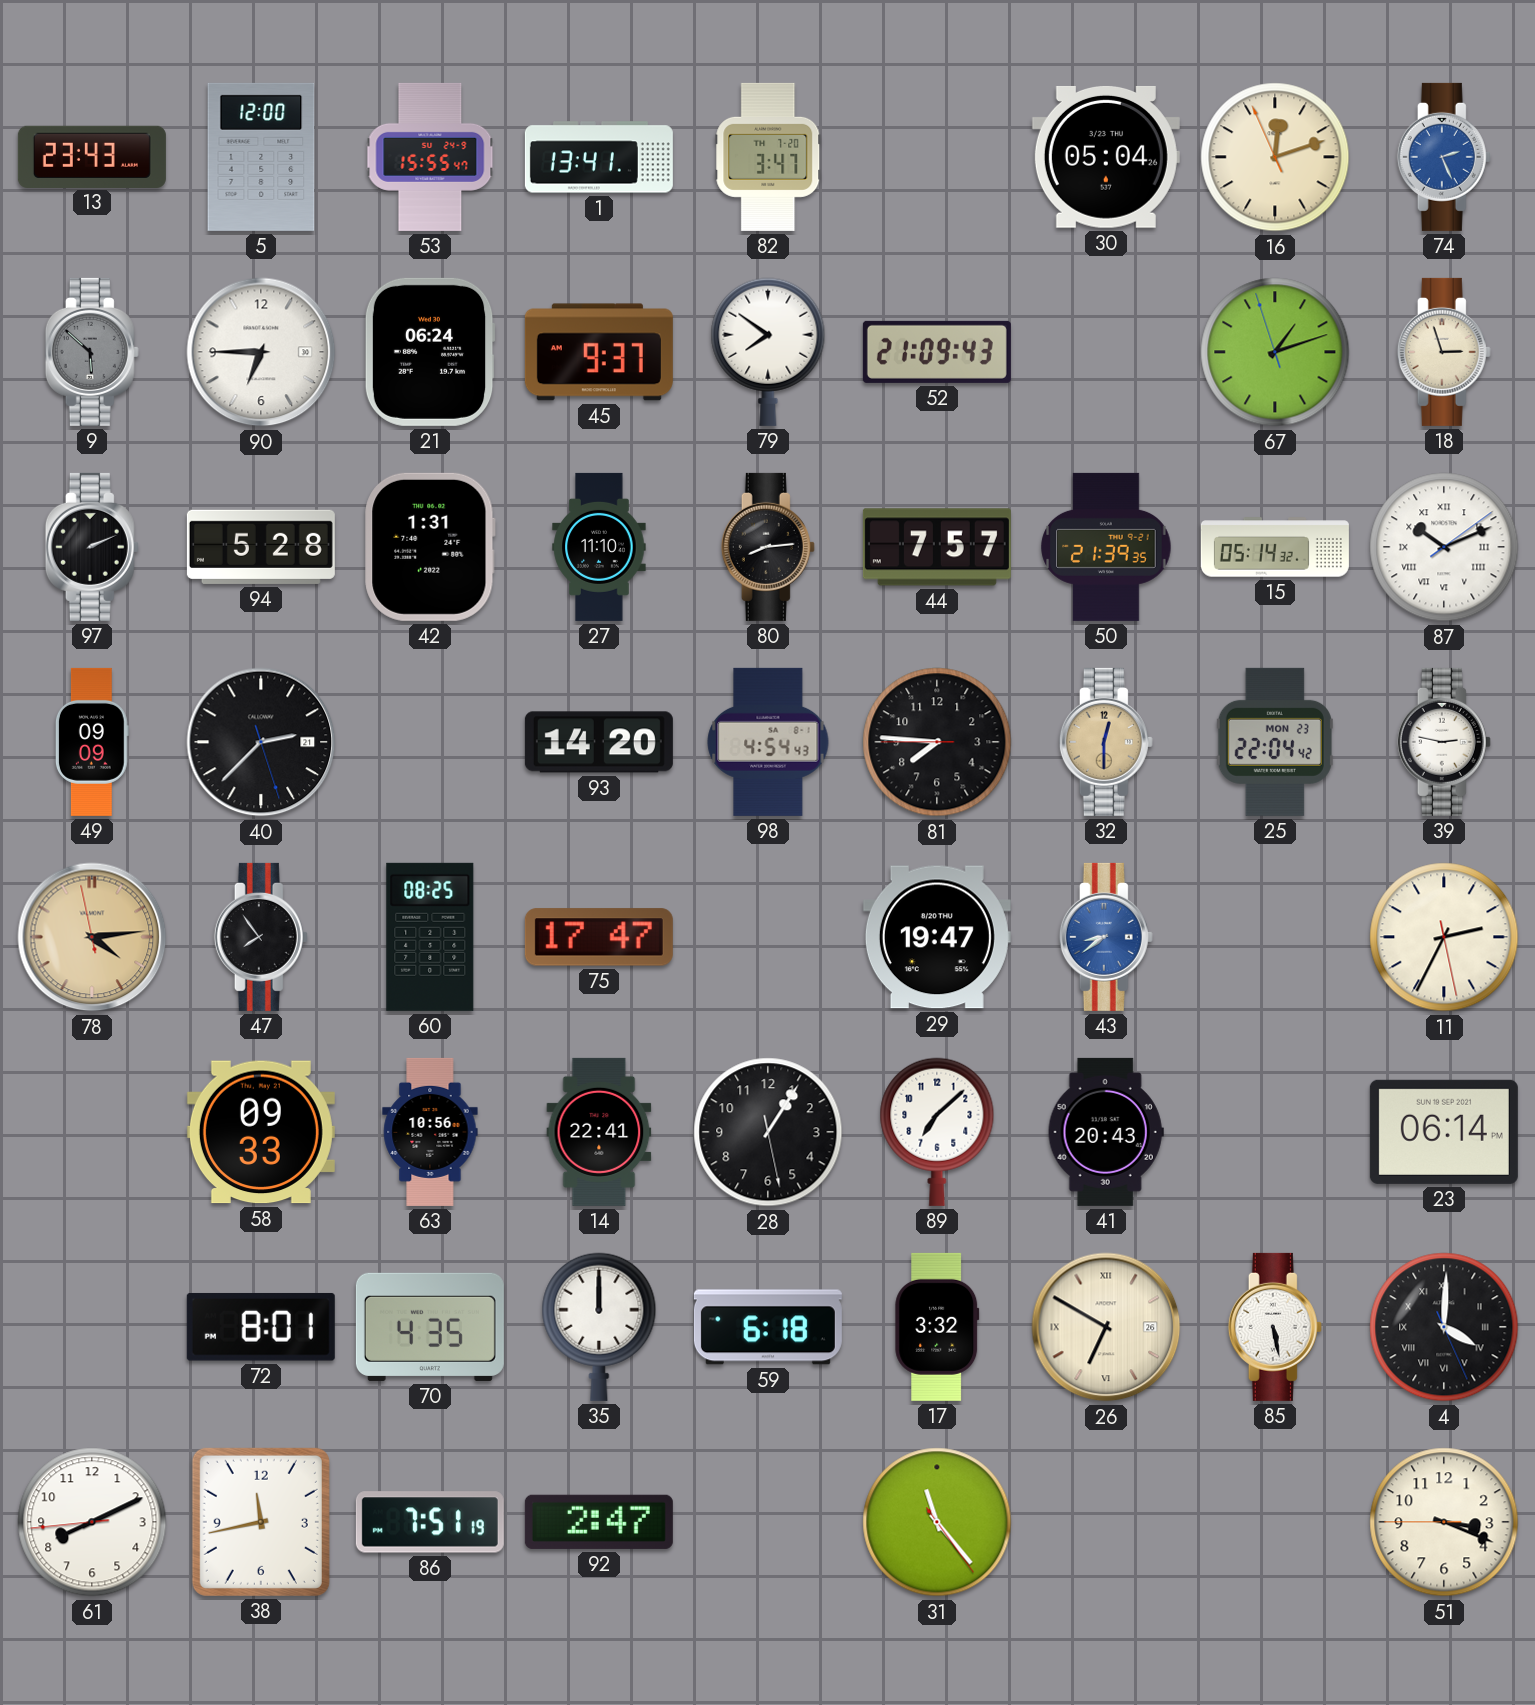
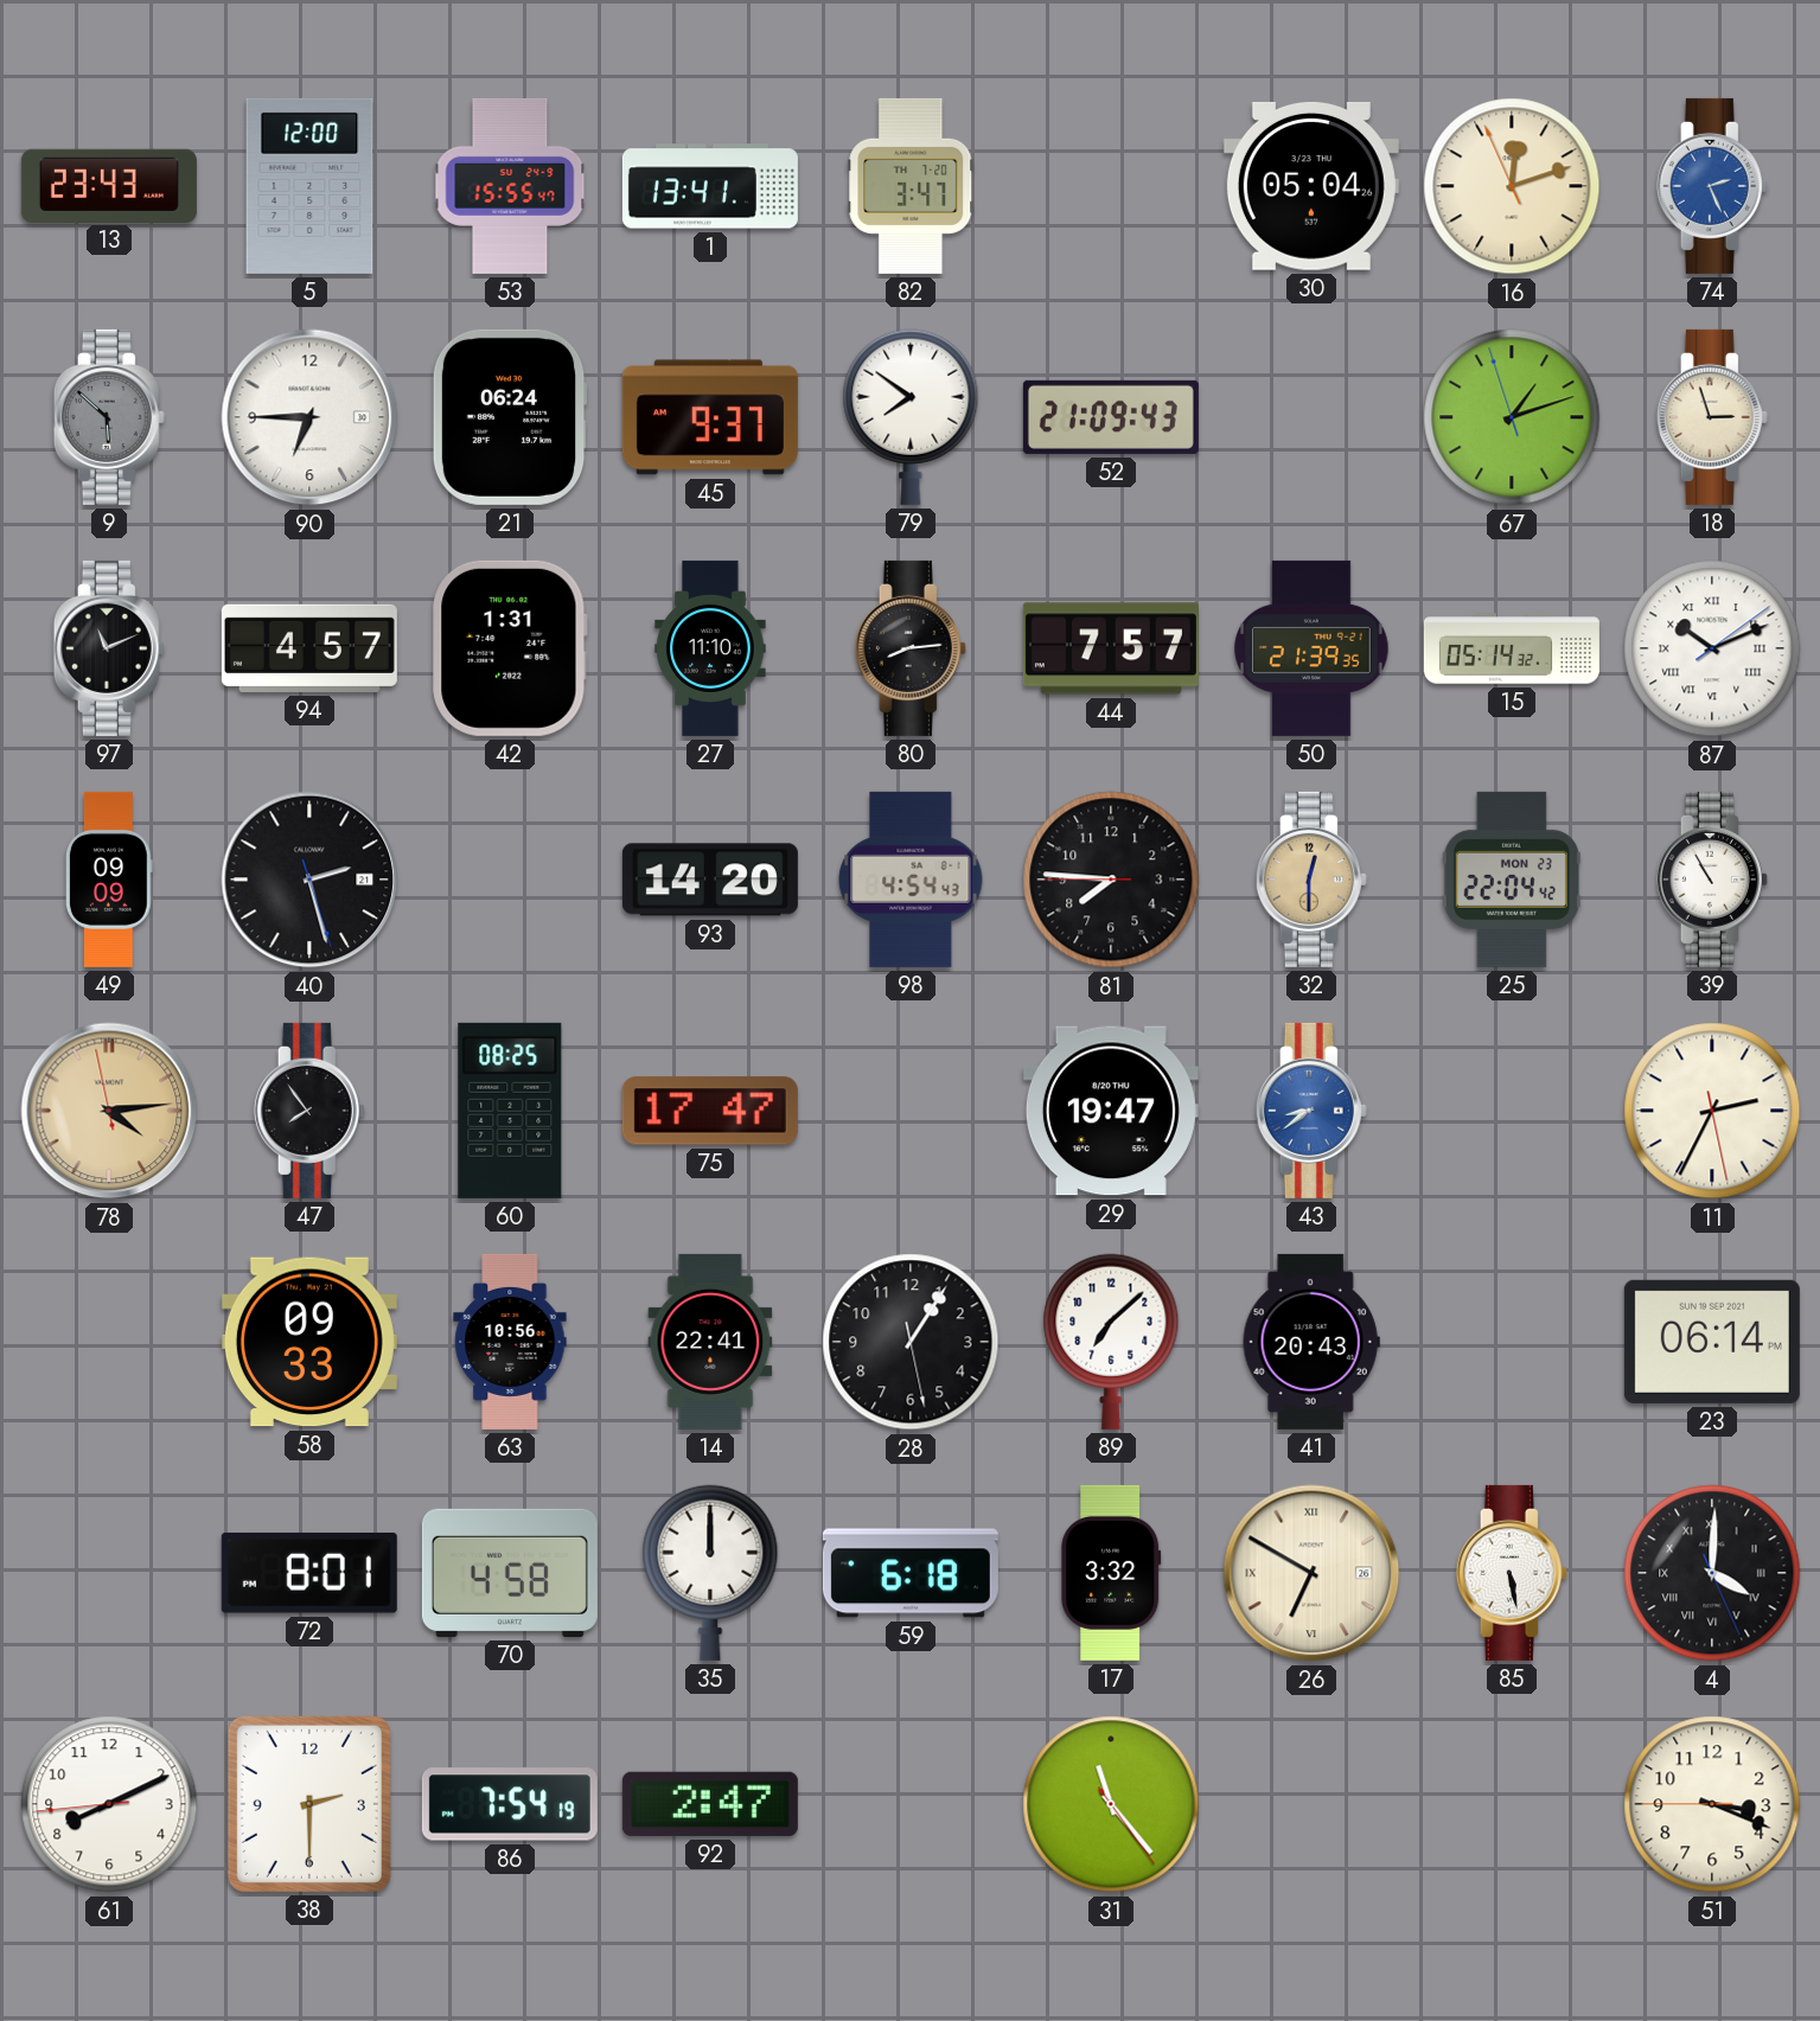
97: 2:11 -> 11:11 (109, 648)
94: 5:28 -> 4:57 (309, 648)
40: 2:37 -> 2:27 (309, 880)
39: 2:47 -> 10:55 (1712, 880)
70: 4:35 -> 4:58 (510, 1573)
38: 11:43 -> 2:30 (309, 1804)
86: 7:51 -> 7:54 (510, 1804)
